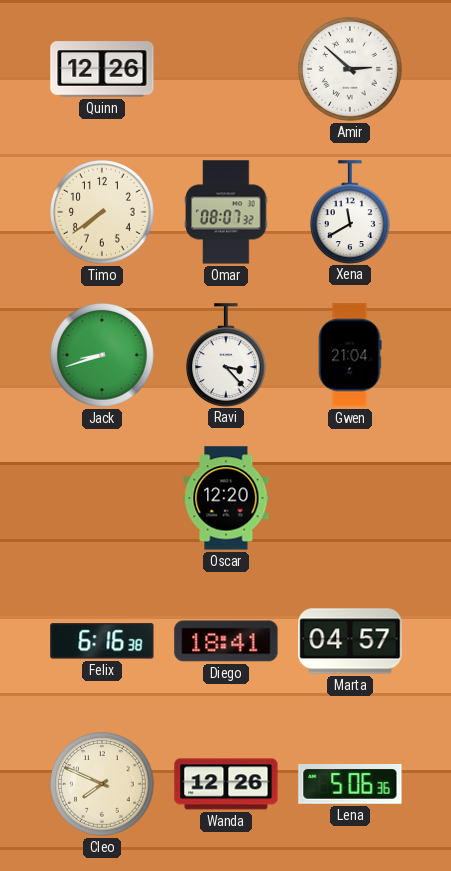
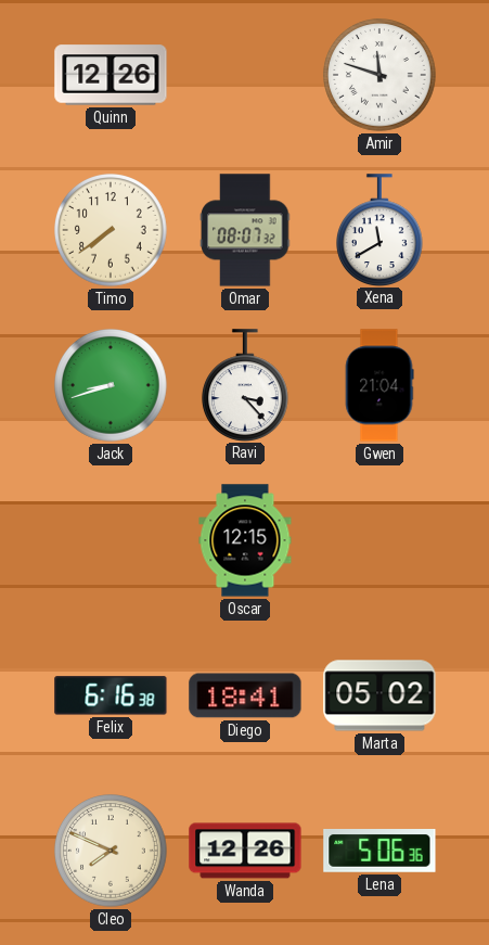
Amir: 2:52 -> 11:48 (381, 76)
Oscar: 12:20 -> 12:15 (245, 540)
Marta: 04:57 -> 05:02 (379, 695)
